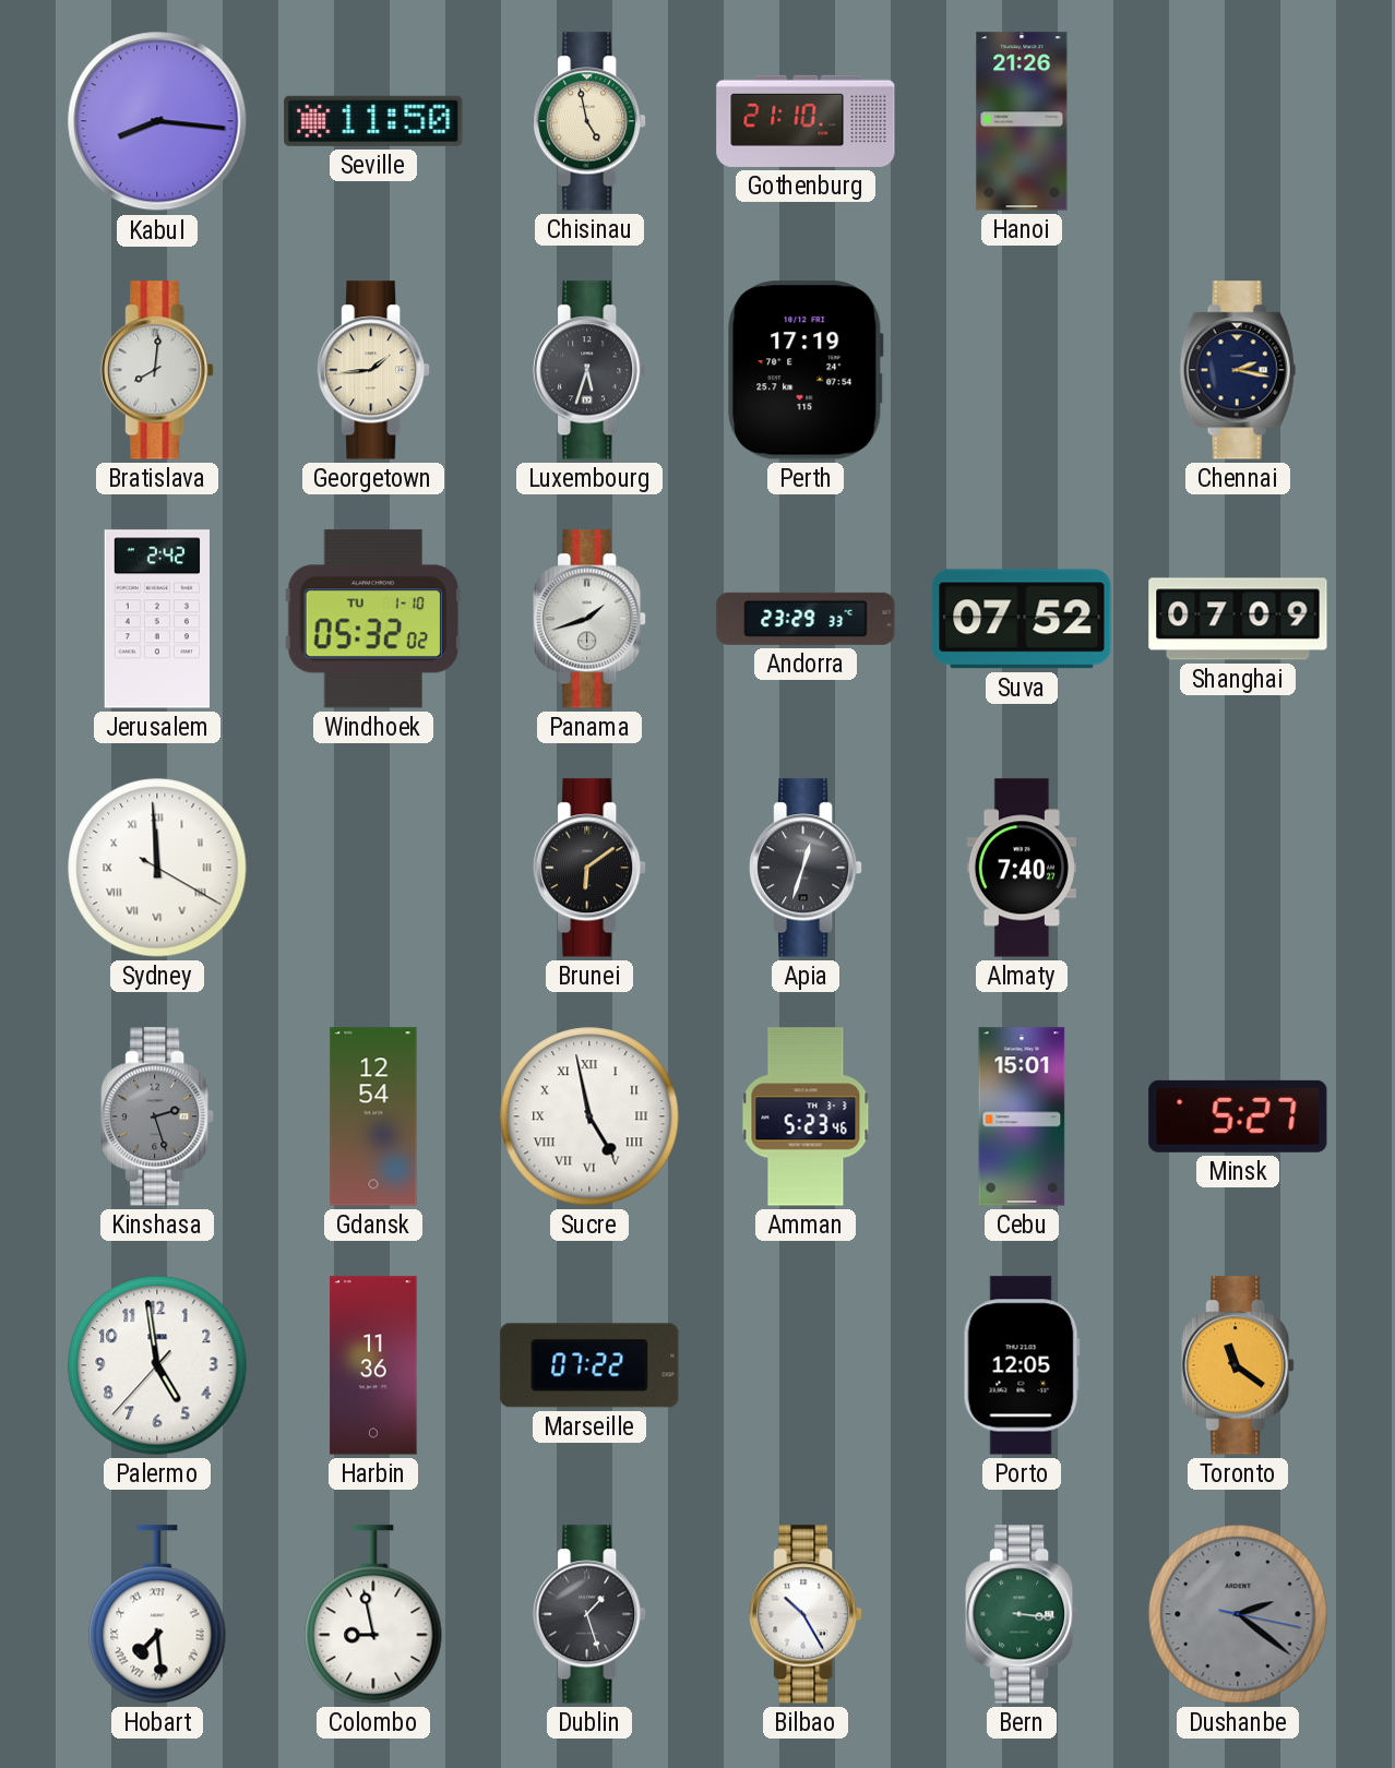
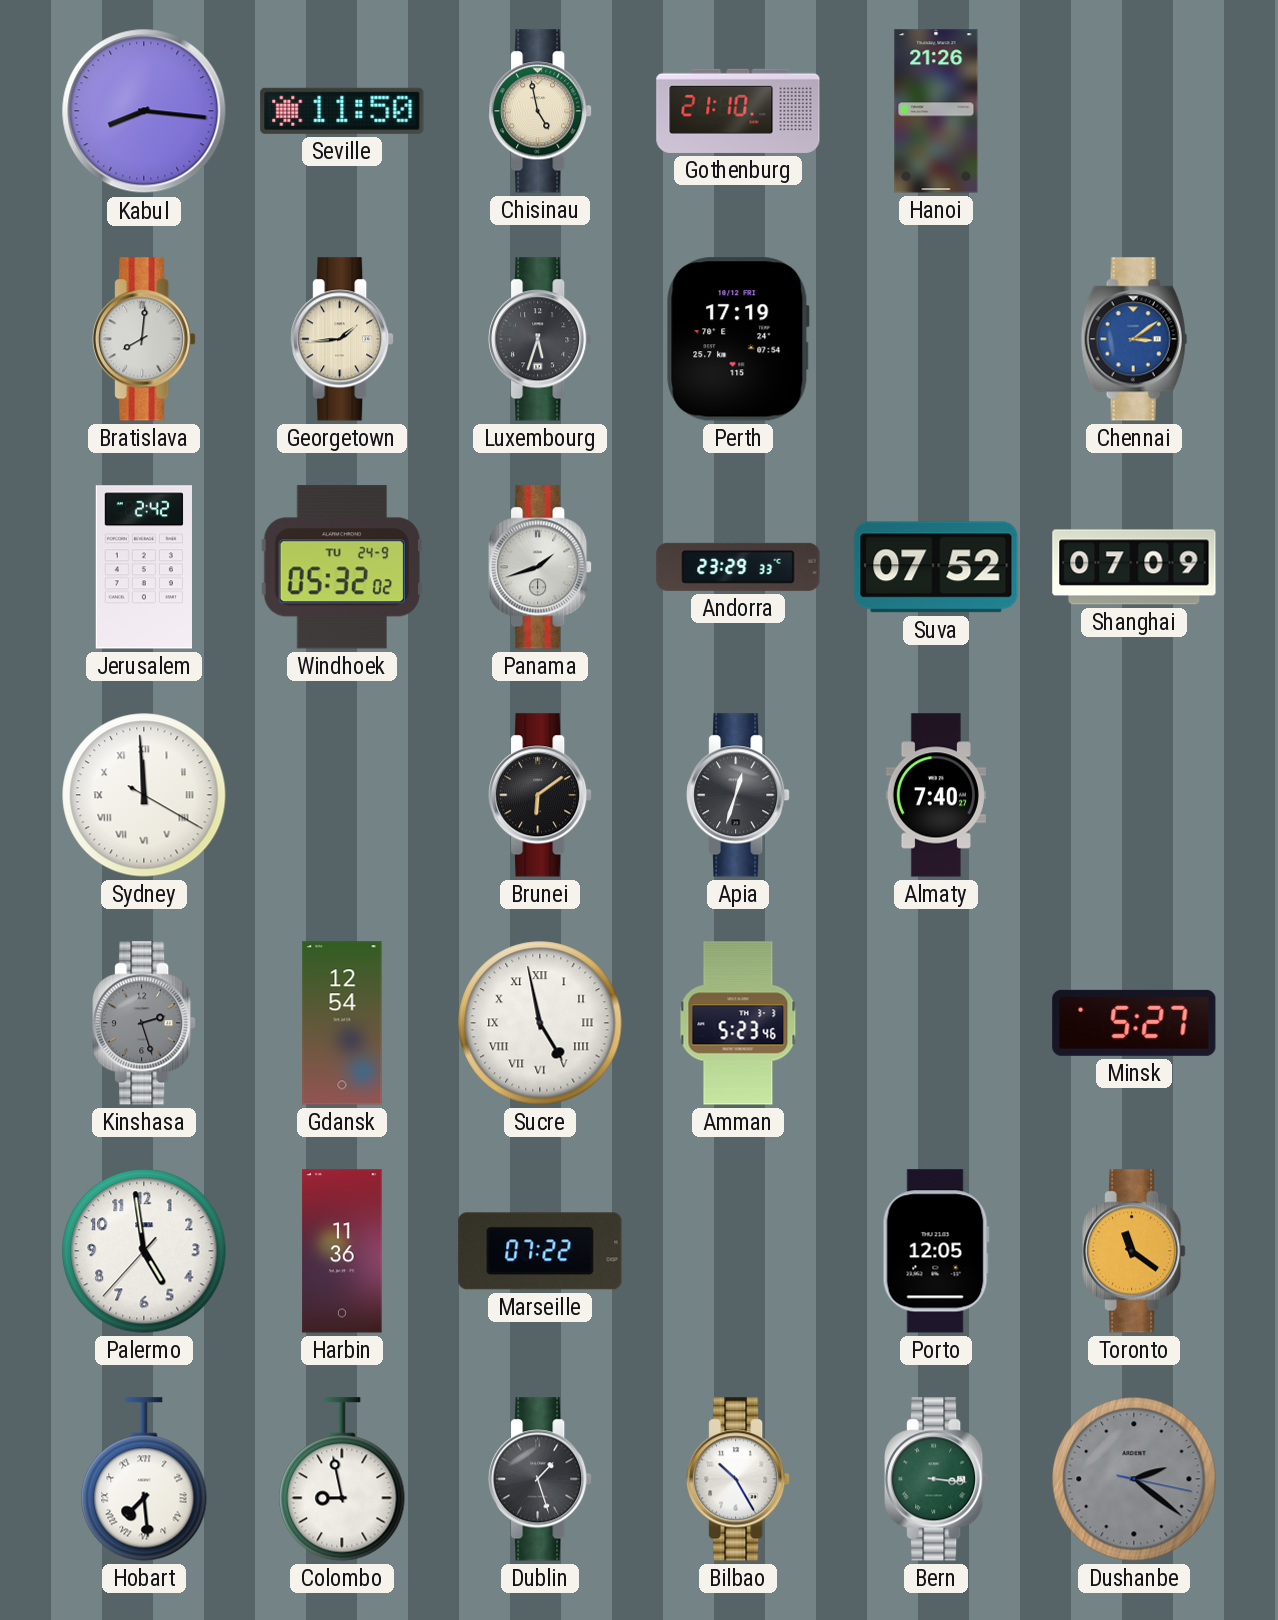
Chennai: 2:17 -> 3:09 (1134, 339)
Chennai dial: navy -> blue (1134, 339)
Windhoek date: TU 1-10 -> TU 24-9 (342, 567)
Cebu: 15:01 -> none (1022, 1116)
